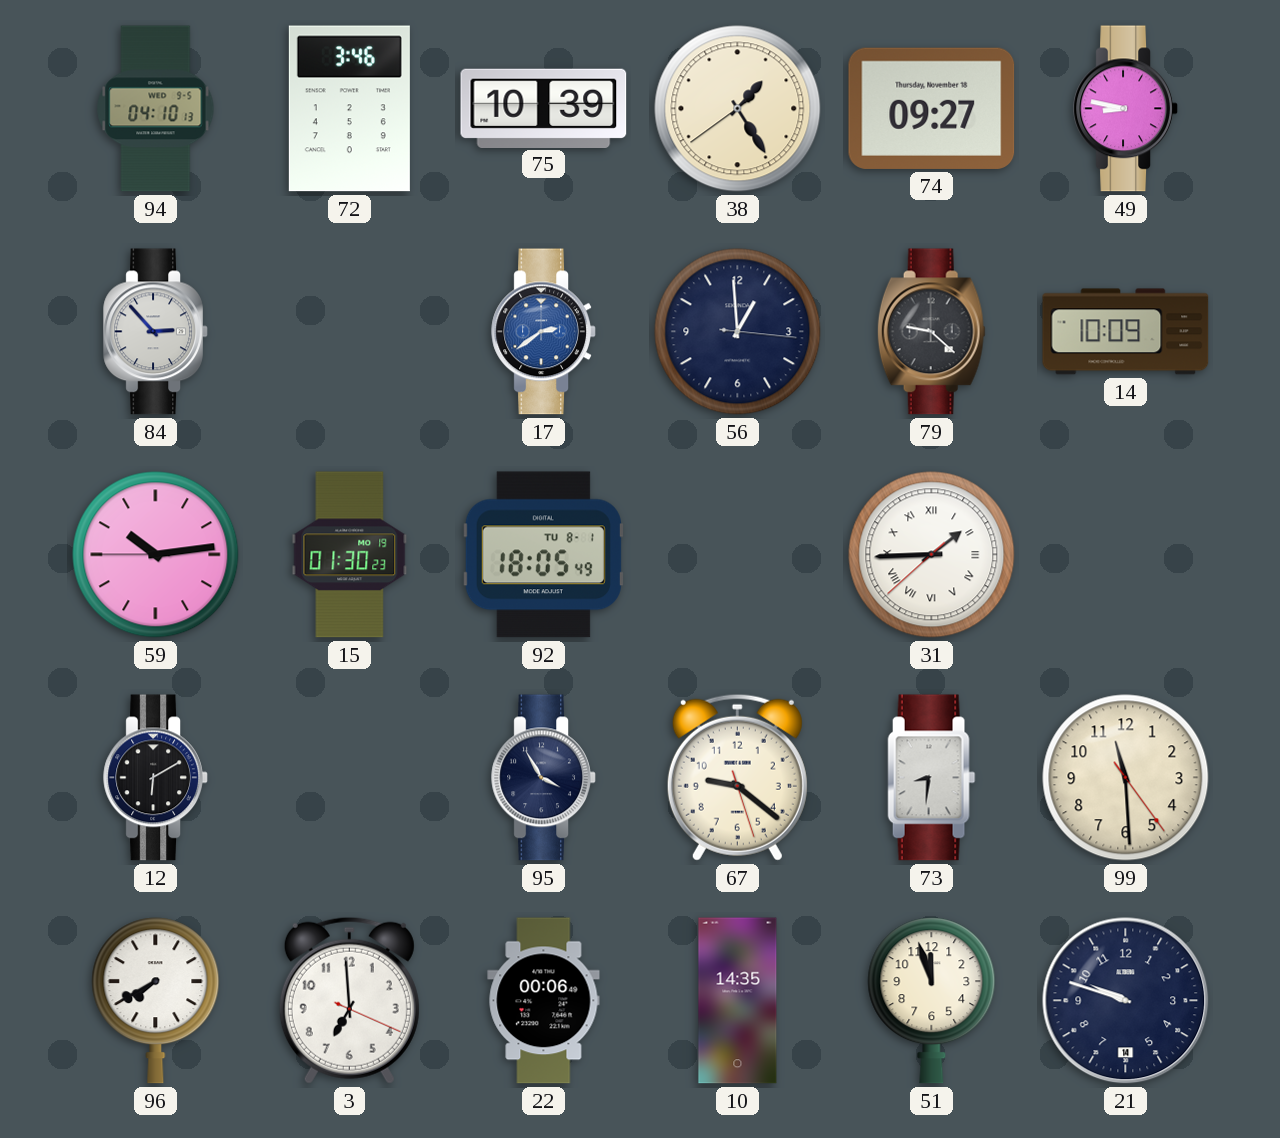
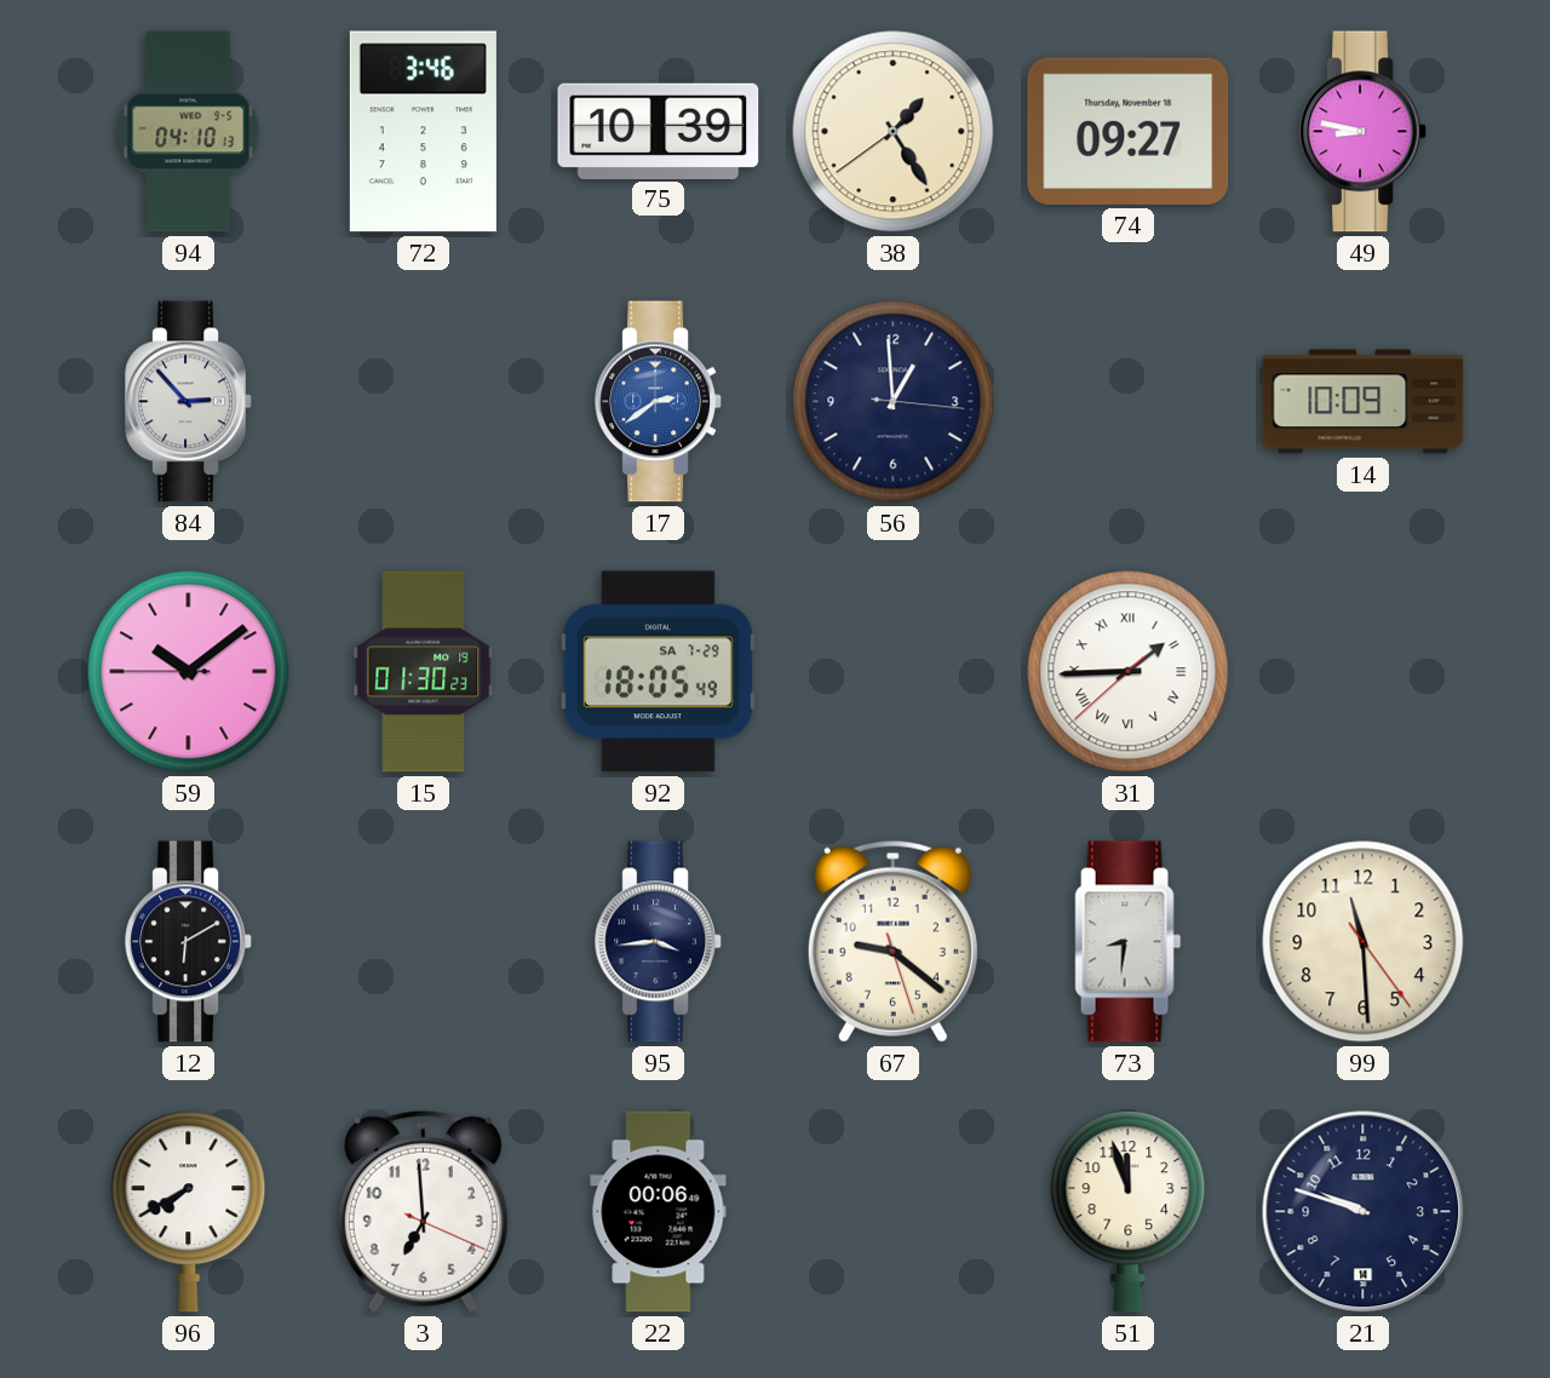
79: 9:22 -> none (931, 332)
59: 10:13 -> 10:08 (189, 672)
92 date: TU 8-1 -> SA 7-29 (658, 672)
95: 3:55 -> 3:44 (659, 942)
10: 14:35 -> none (738, 1001)
